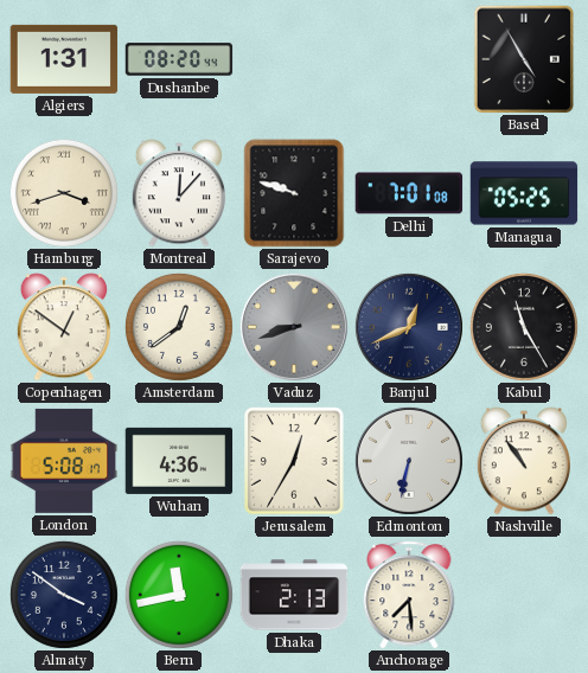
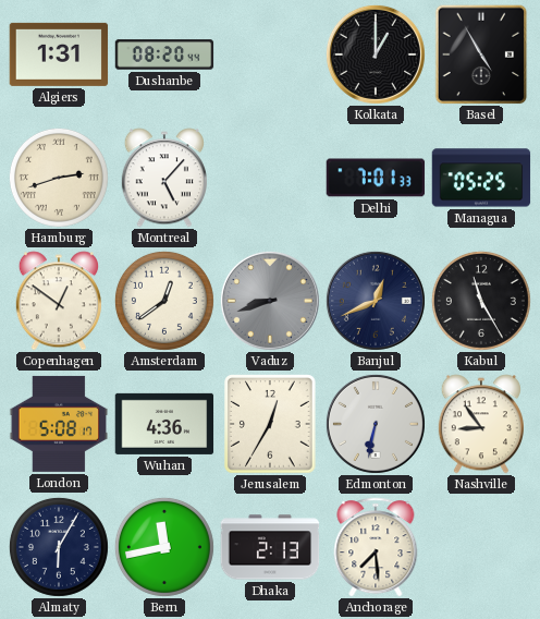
Kolkata: none -> 1:00 (376, 54)
Hamburg: 3:42 -> 2:42 (59, 178)
Montreal: 12:07 -> 5:07 (164, 178)
Sarajevo: 9:48 -> none (294, 193)
Delhi: 7:01:08 -> 7:01:33 (376, 178)
Nashville: 10:54 -> 8:54 (481, 424)
Almaty: 3:51 -> 6:05 (59, 547)
